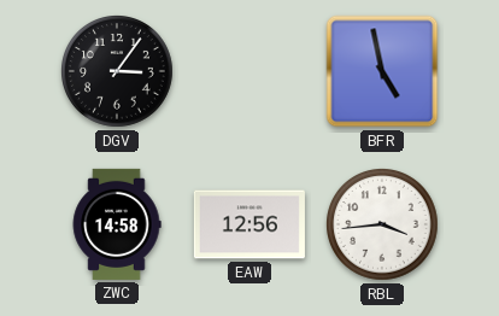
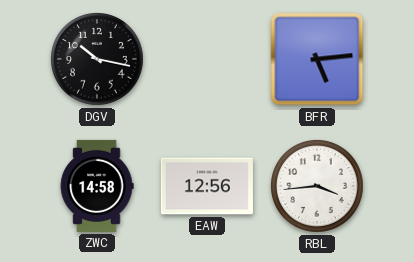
DGV: 3:06 -> 10:17 (98, 60)
BFR: 4:58 -> 5:14 (317, 59)
